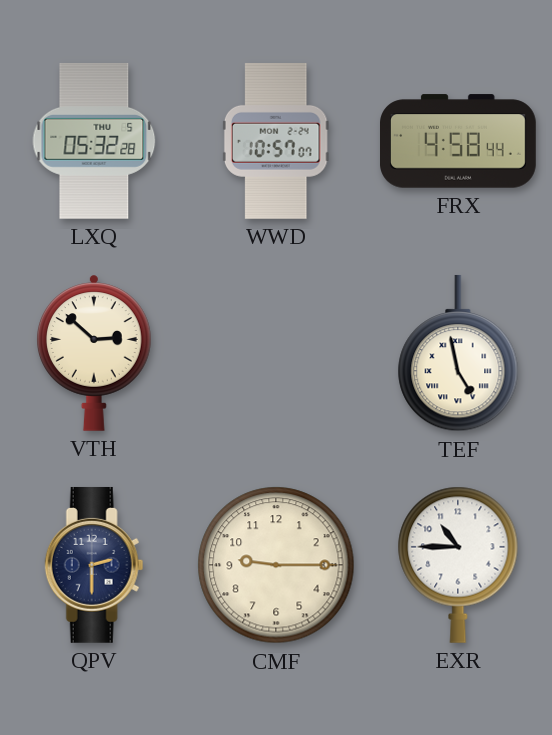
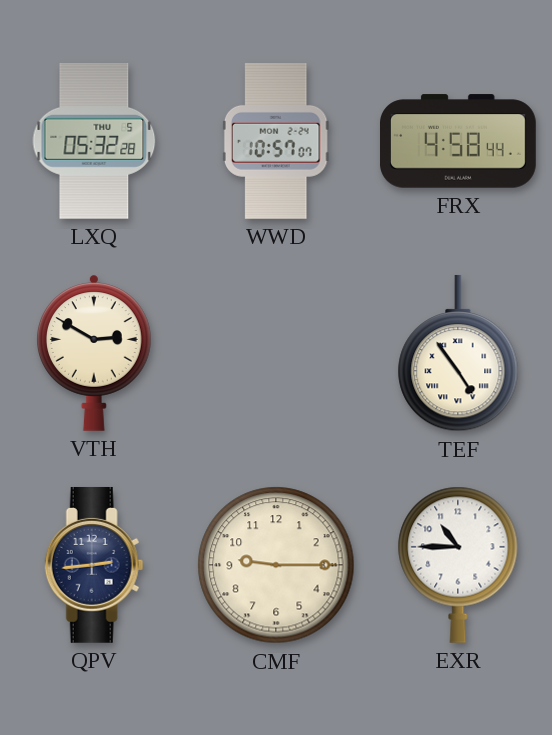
VTH: 2:52 -> 2:50 (95, 353)
TEF: 4:58 -> 4:54 (458, 353)
QPV: 2:30 -> 2:44 (94, 565)
